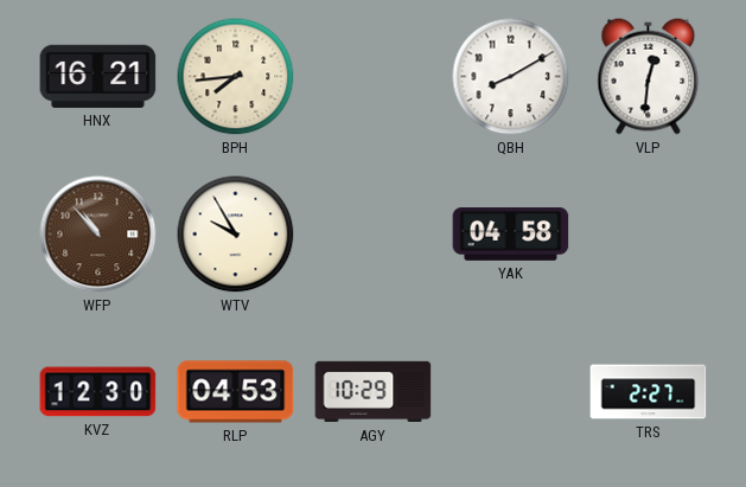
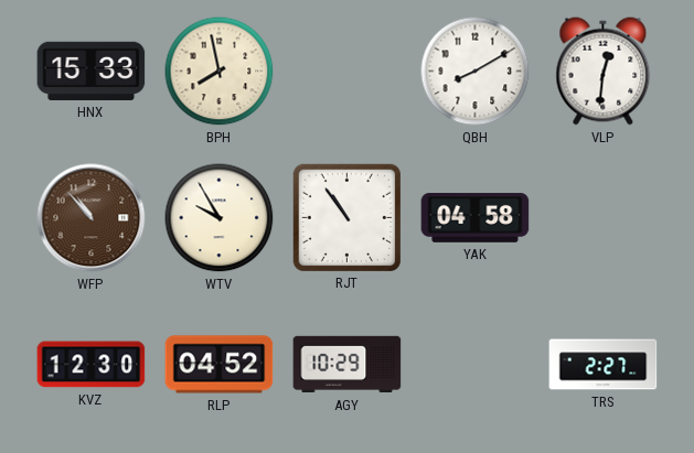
HNX: 16:21 -> 15:33 (92, 71)
BPH: 7:44 -> 7:58 (220, 72)
RJT: none -> 10:54 (346, 217)
RLP: 04:53 -> 04:52 (220, 365)
